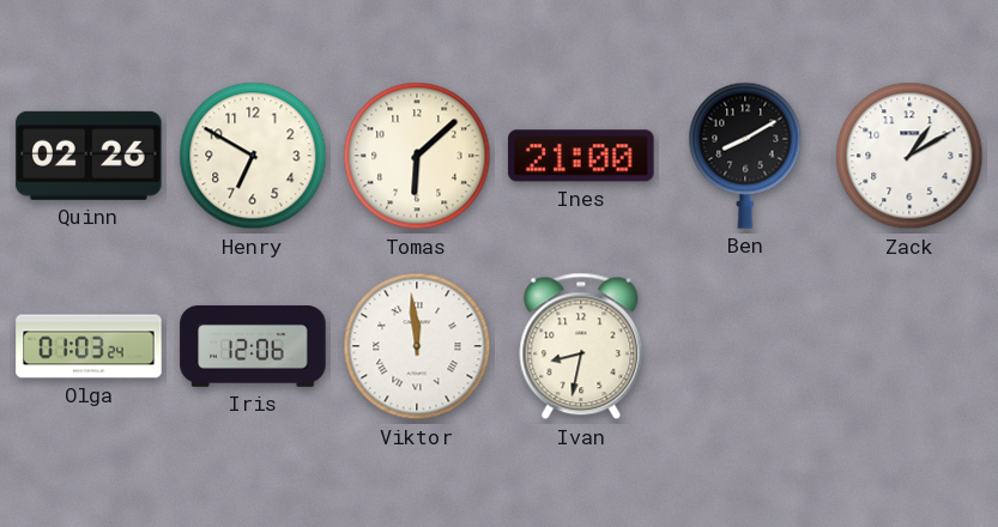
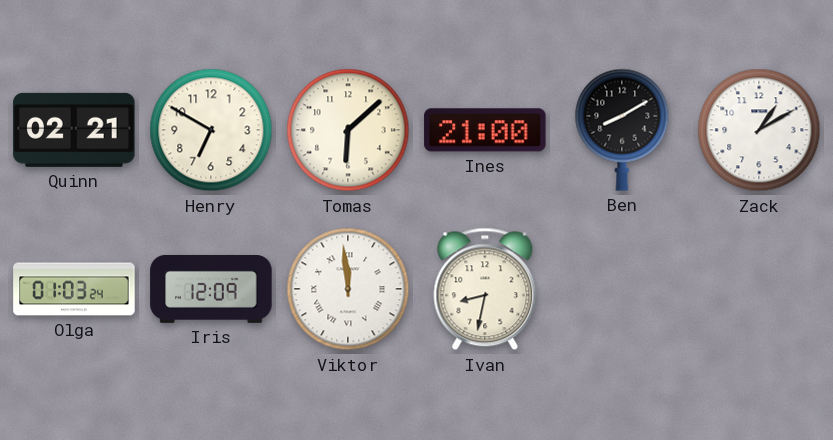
Quinn: 02:26 -> 02:21 (74, 130)
Iris: 12:06 -> 12:09 (211, 289)
